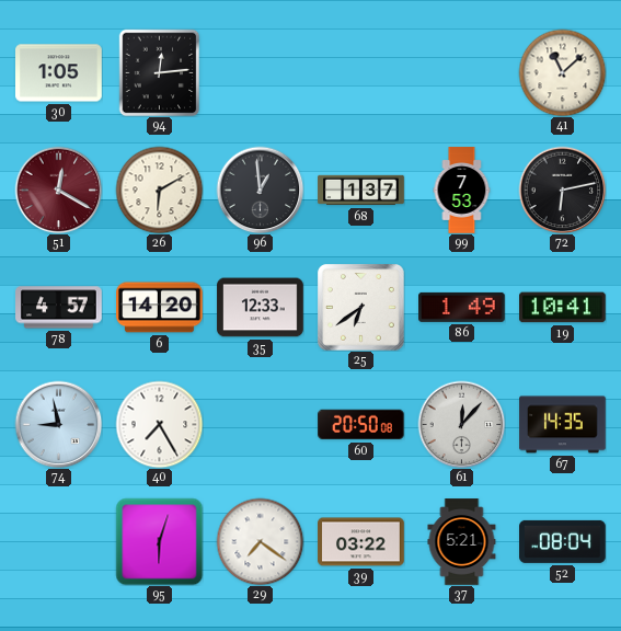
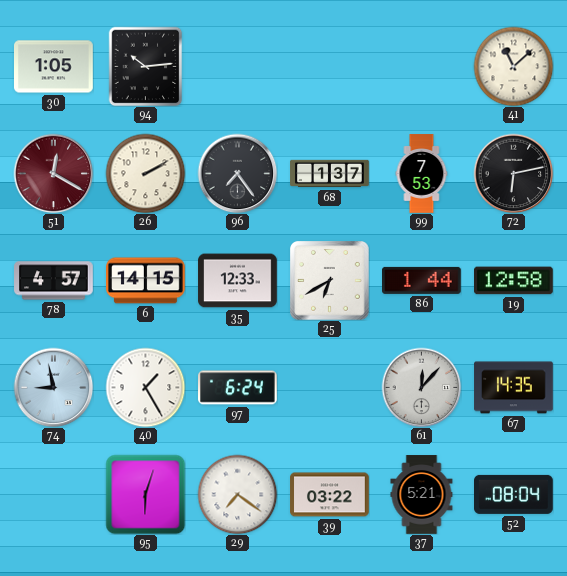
94: 12:14 -> 10:14 (146, 66)
26: 6:10 -> 2:10 (145, 173)
96: 12:59 -> 7:24 (237, 173)
6: 14:20 -> 14:15 (146, 281)
25: 6:39 -> 6:40 (330, 281)
86: 1:49 -> 1:44 (422, 280)
19: 10:41 -> 12:58 (514, 281)
40: 7:25 -> 1:25 (145, 387)
97: none -> 6:24 (238, 388)
60: 20:50 -> none (361, 425)
